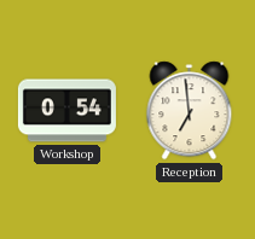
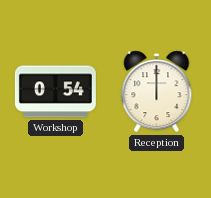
Reception: 6:59 -> 12:00 (157, 92)
